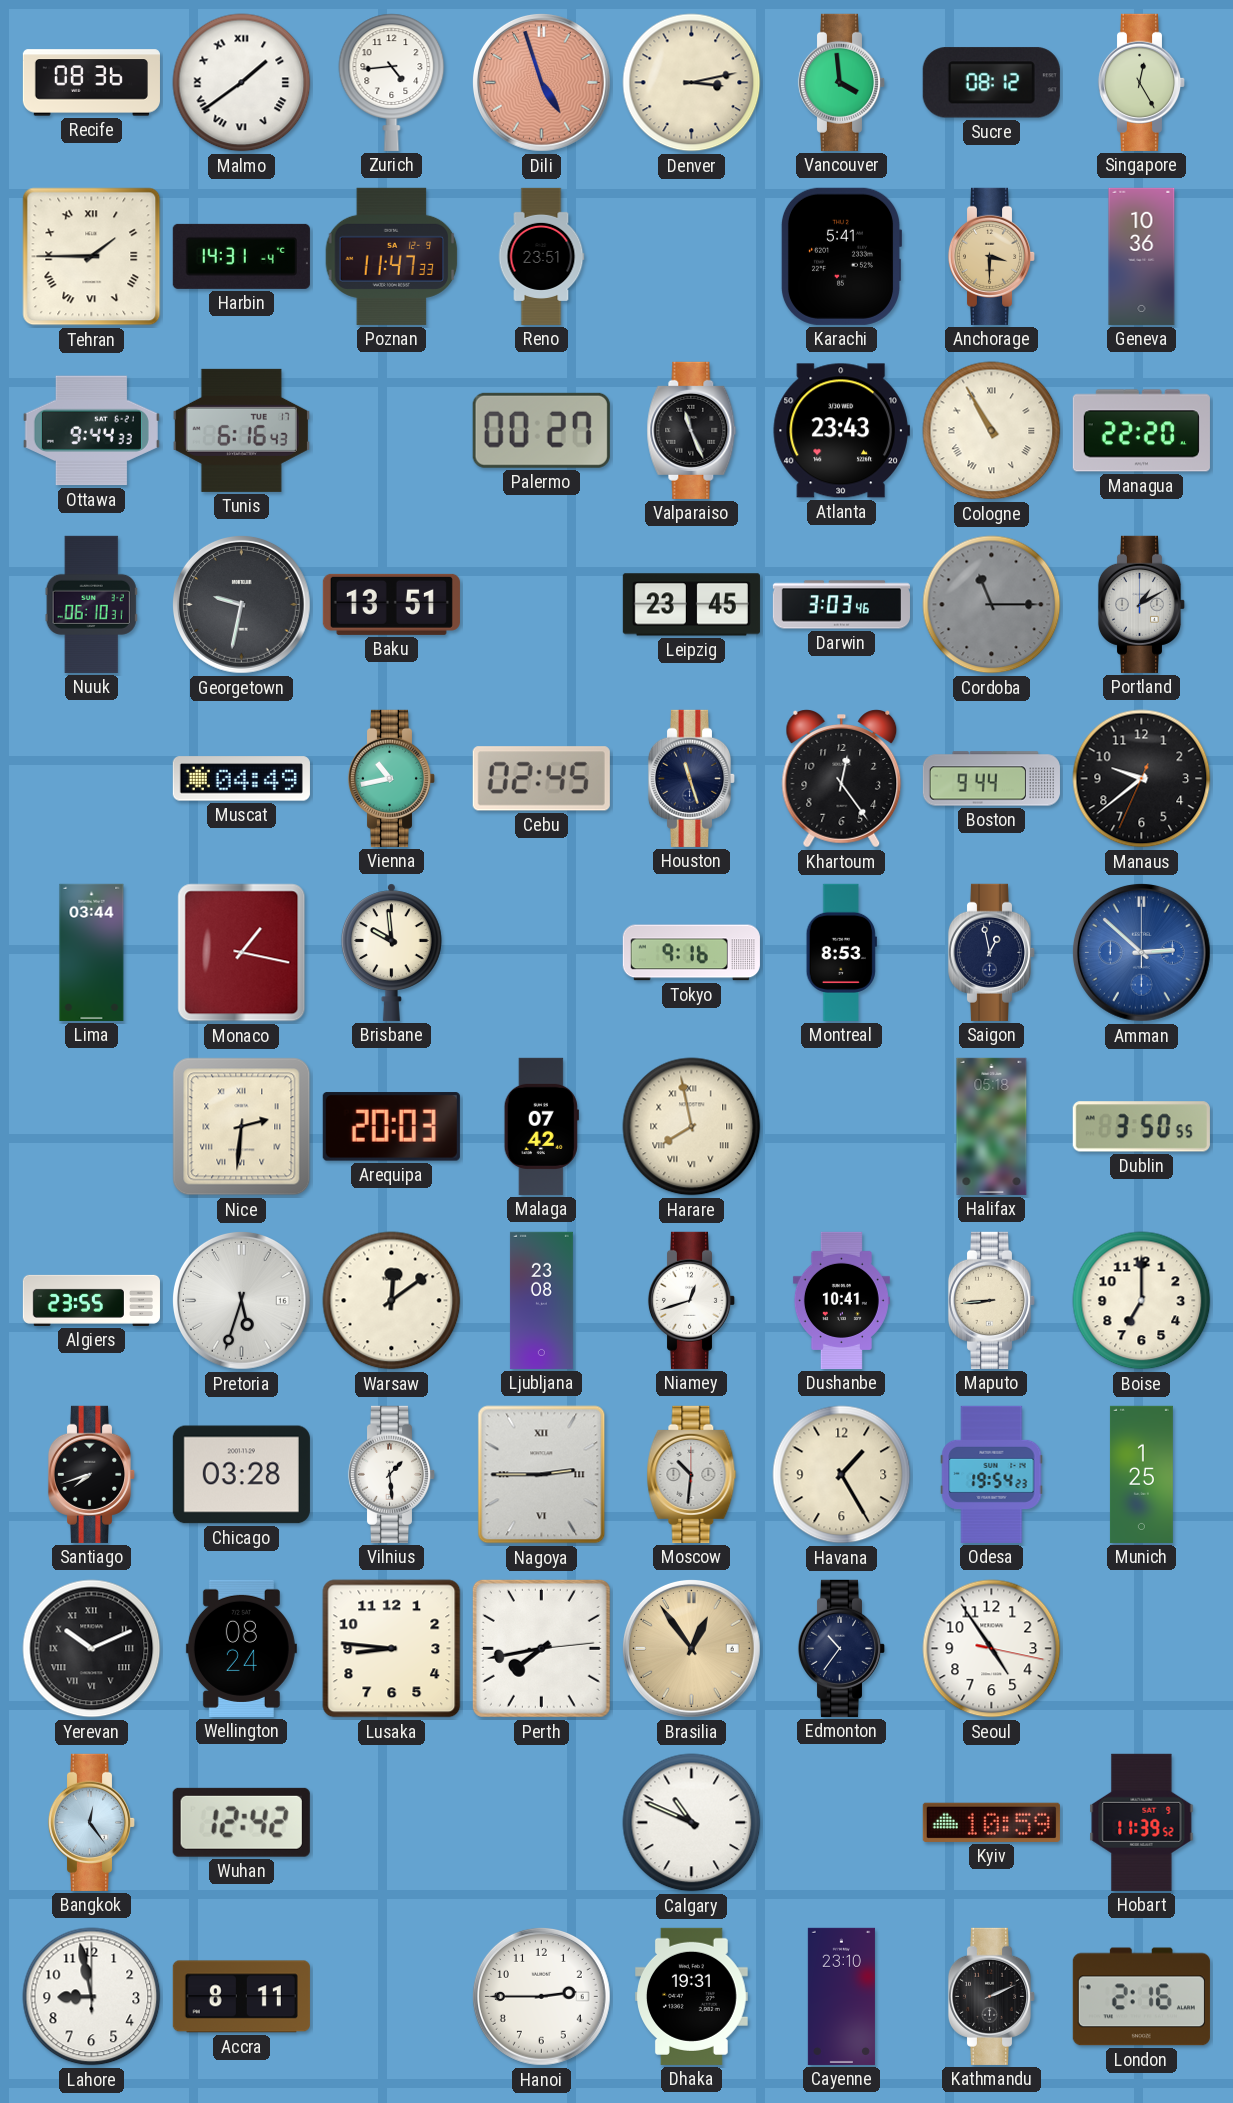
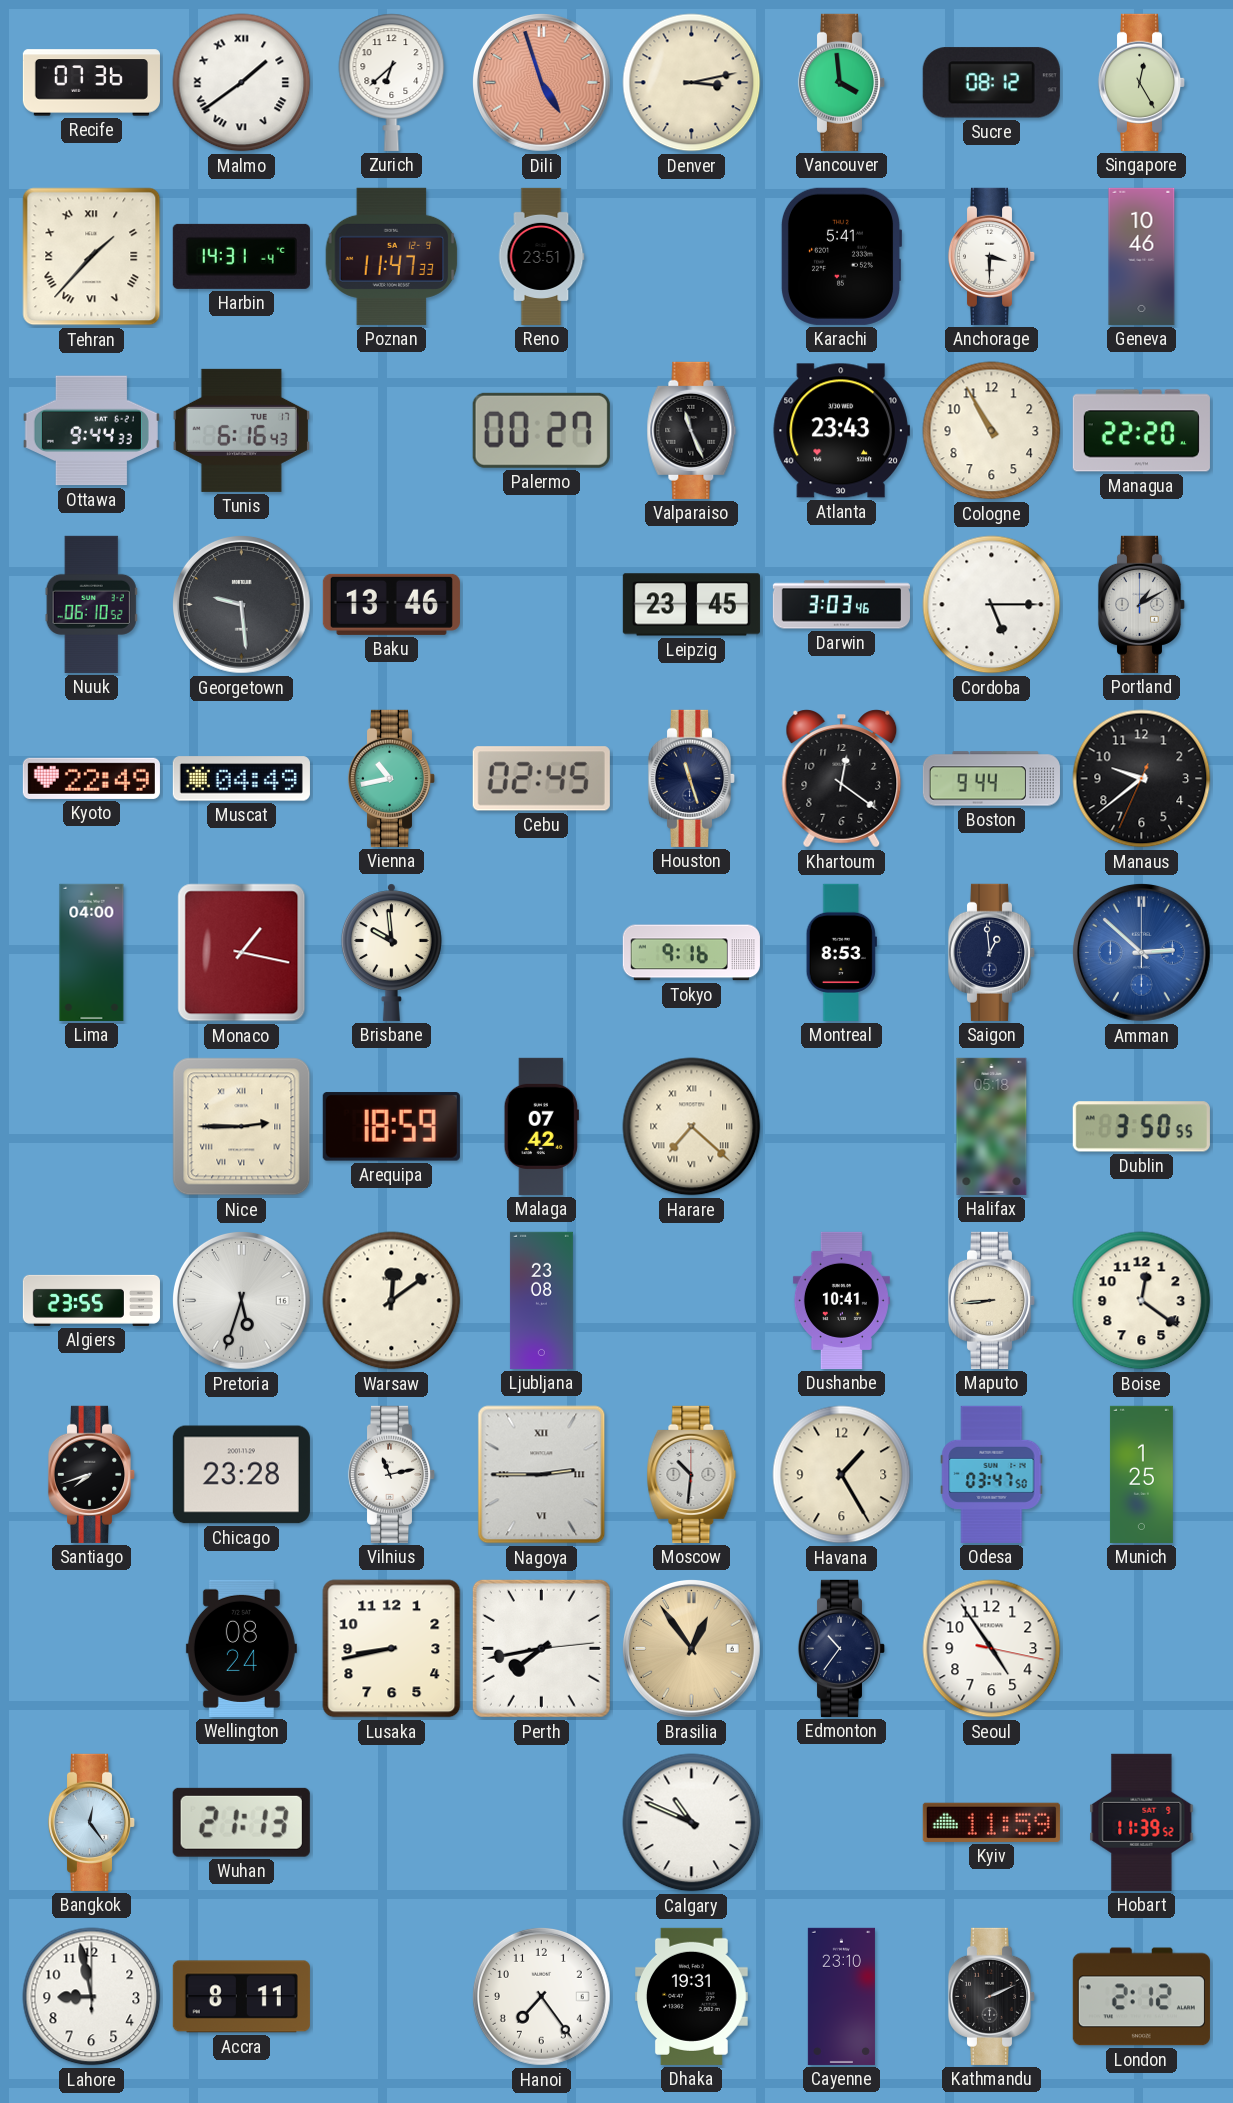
Recife: 08:36 -> 07:36 (91, 83)
Zurich: 4:44 -> 6:38 (392, 82)
Tehran: 1:45 -> 1:37 (92, 257)
Anchorage dial: champagne -> white (992, 256)
Geneva: 10:36 -> 10:46 (1142, 256)
Cologne numerals: Roman -> Arabic (992, 431)
Nuuk: 06:10:31 -> 06:10:52 (91, 604)
Georgetown: 9:32 -> 9:29 (241, 604)
Baku: 13:51 -> 13:46 (391, 604)
Cordoba: 11:15 -> 5:15 (992, 605)
Cordoba dial: grey -> white (992, 605)
Kyoto: none -> 22:49 (91, 778)
Khartoum: 12:24 -> 12:21 (842, 779)
Lima: 03:44 -> 04:00 (92, 952)
Saigon: 12:58 -> 12:59 (992, 952)
Nice: 2:31 -> 2:45 (242, 1127)
Arequipa: 20:03 -> 18:59 (391, 1127)
Harare: 7:58 -> 7:22 (692, 1127)
Niamey: 12:42 -> none (692, 1300)
Boise: 7:00 -> 12:21 (1142, 1301)
Chicago: 03:28 -> 23:28 (241, 1475)
Vilnius: 1:29 -> 11:13 (392, 1474)
Odesa: 19:54 -> 03:47 (992, 1474)
Yerevan: 10:11 -> none (92, 1649)
Lusaka: 8:46 -> 8:43 (392, 1649)
Wuhan: 12:42 -> 21:13 (241, 1822)
Kyiv: 10:59 -> 11:59 (991, 1822)
Hanoi: 2:45 -> 7:24 (541, 1996)
London: 2:16 -> 2:12 (1141, 1997)
